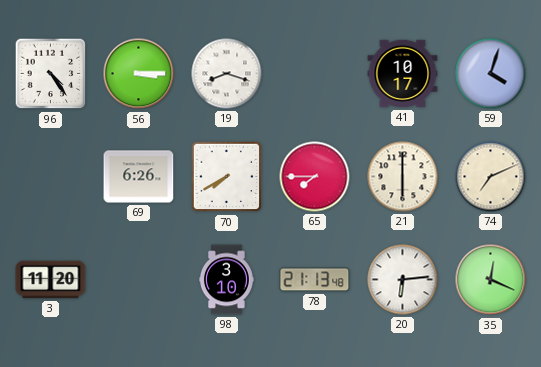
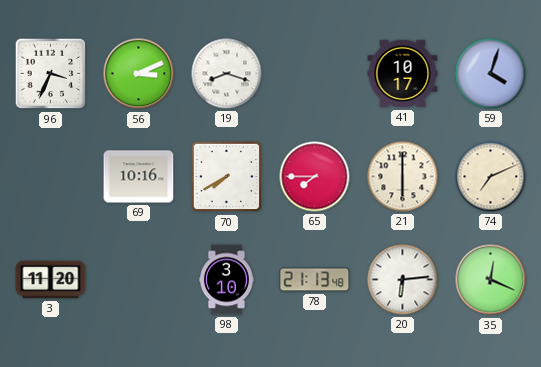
96: 4:24 -> 3:34 (51, 74)
56: 3:15 -> 3:11 (139, 74)
69: 6:26 -> 10:16 (139, 177)
